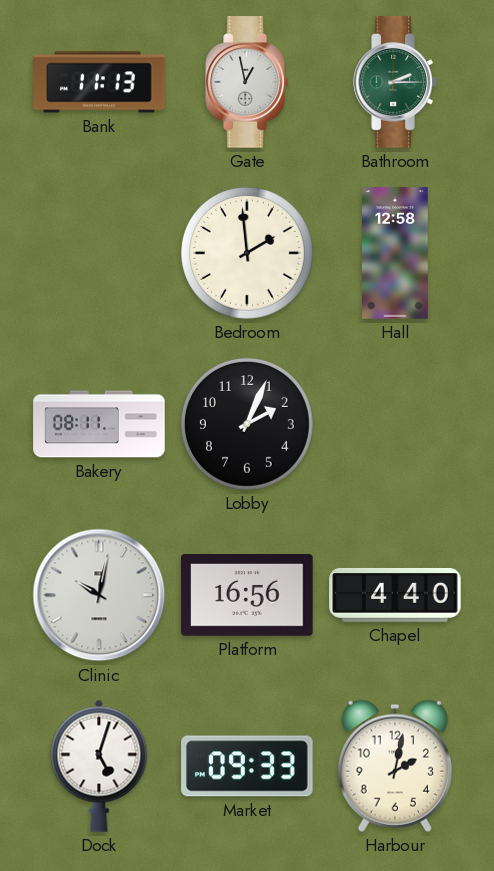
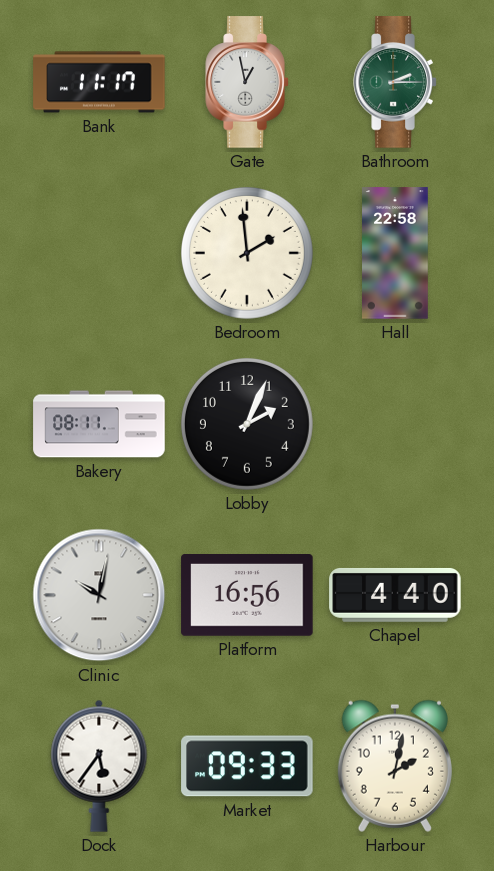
Bank: 11:13 -> 11:17 (99, 82)
Hall: 12:58 -> 22:58 (396, 253)
Dock: 5:03 -> 5:36 (99, 766)
